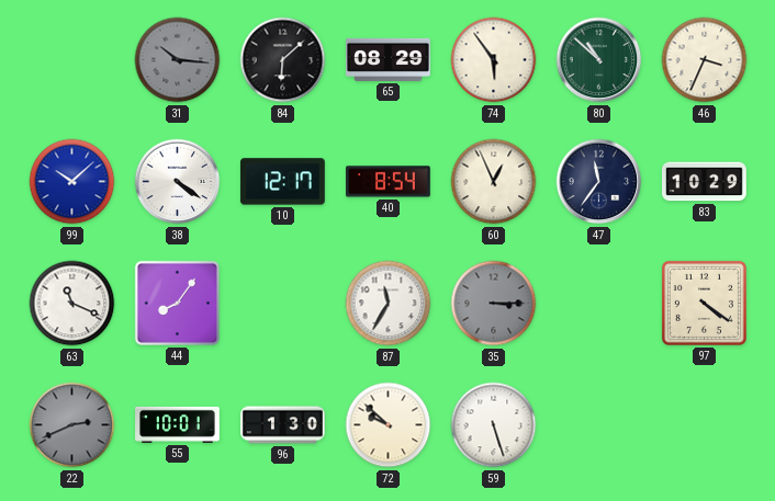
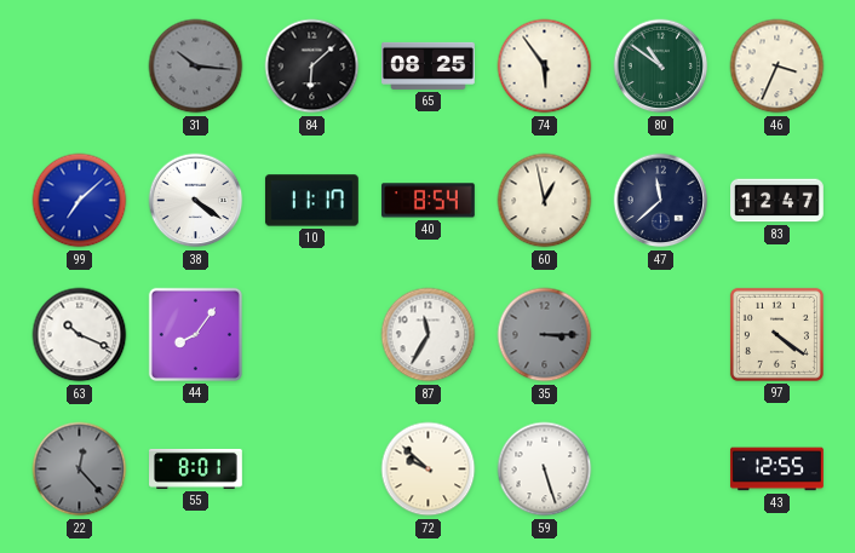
65: 08:29 -> 08:25 (429, 65)
80: 10:52 -> 10:51 (661, 67)
99: 10:08 -> 7:08 (80, 201)
10: 12:17 -> 11:17 (311, 201)
60: 12:56 -> 12:58 (545, 201)
47: 11:36 -> 11:38 (661, 201)
83: 10:29 -> 12:47 (777, 201)
63: 11:19 -> 10:19 (80, 335)
22: 2:41 -> 12:23 (80, 470)
55: 10:01 -> 8:01 (196, 468)
96: 1:30 -> none (283, 425)
43: none -> 12:55 (777, 470)
